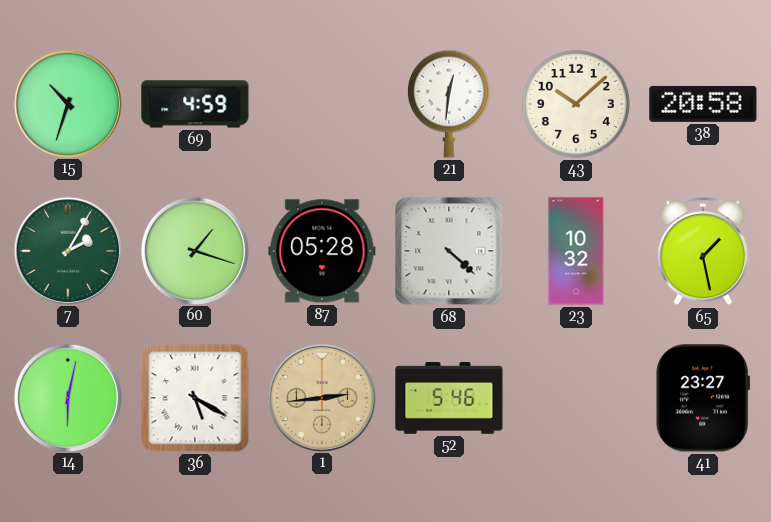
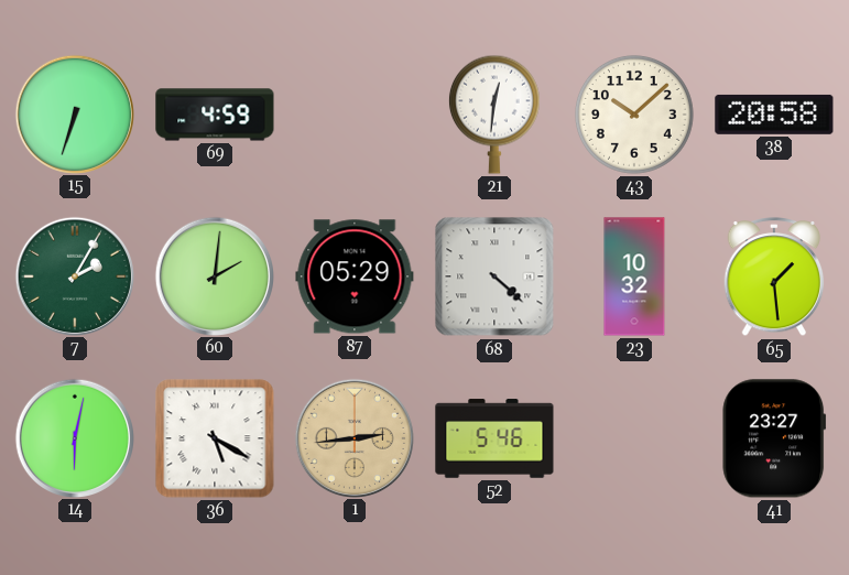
15: 10:33 -> 6:33 (74, 113)
60: 1:18 -> 2:01 (214, 275)
87: 05:28 -> 05:29 (355, 276)
65: 1:28 -> 1:29 (774, 278)
